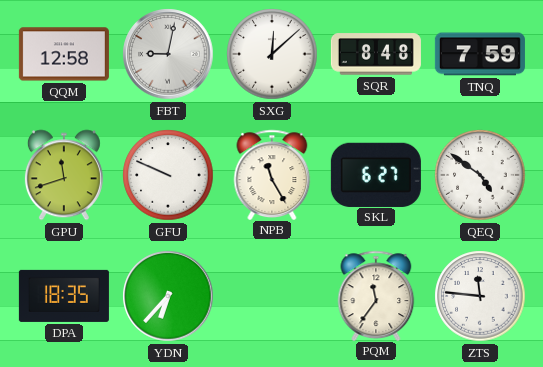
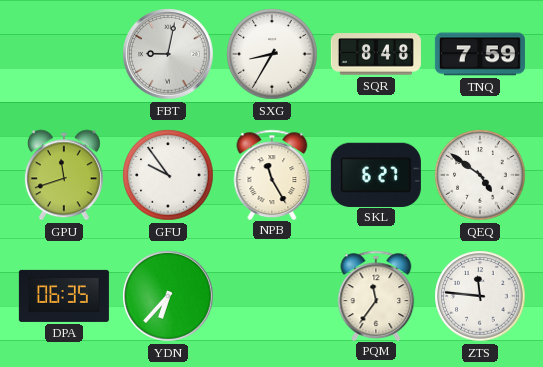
QQM: 12:58 -> none (64, 54)
SXG: 12:08 -> 8:35 (272, 54)
GFU: 9:49 -> 9:54 (168, 175)
DPA: 18:35 -> 06:35 (64, 296)
